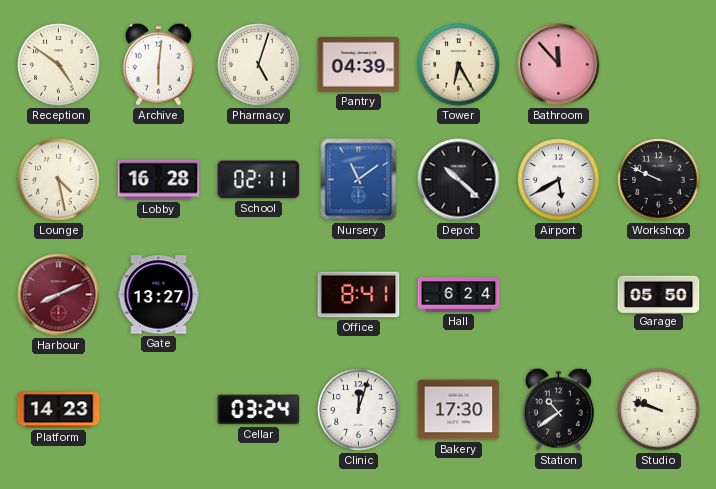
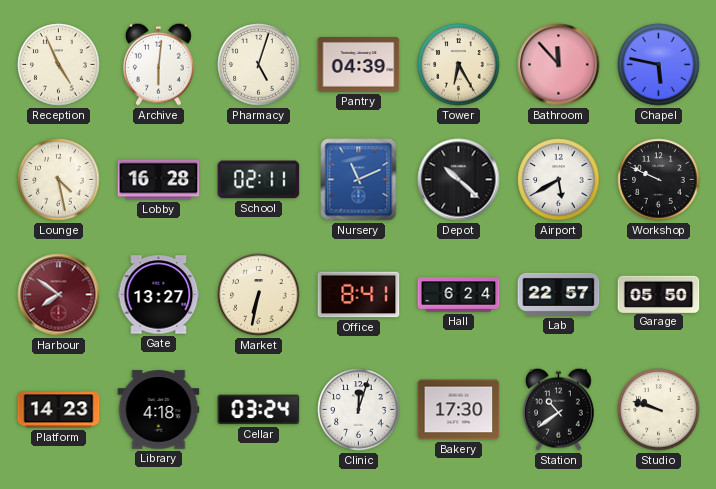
Reception: 4:51 -> 4:56 (59, 65)
Chapel: none -> 5:47 (659, 65)
Nursery: 11:09 -> 11:11 (359, 180)
Harbour: 8:11 -> 7:51 (59, 295)
Market: none -> 6:32 (259, 295)
Lab: none -> 22:57 (559, 294)
Library: none -> 4:18 (159, 410)
